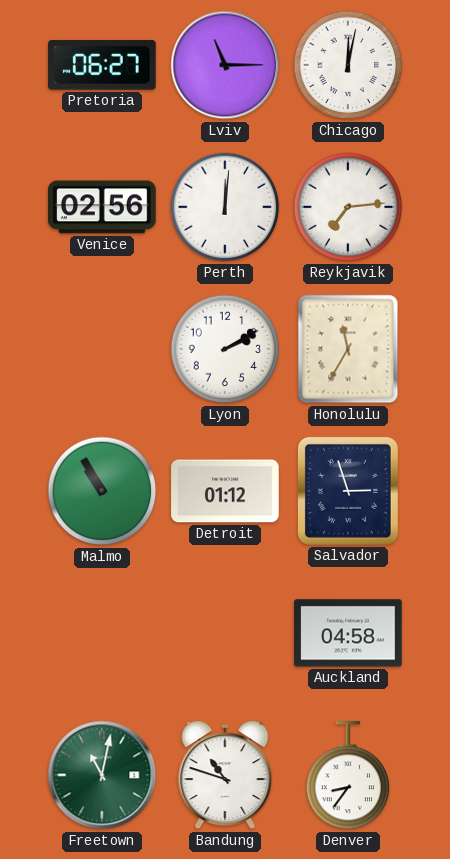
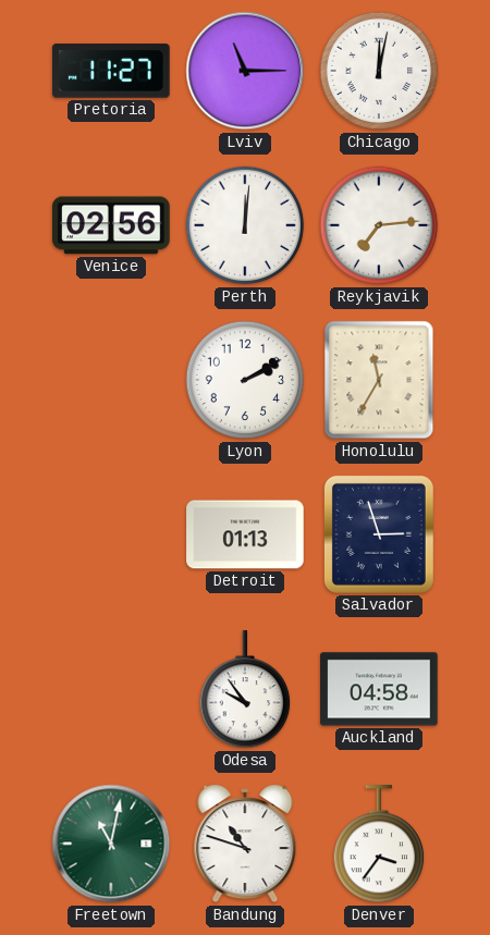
Pretoria: 06:27 -> 11:27 (111, 71)
Malmo: 10:55 -> none (102, 491)
Detroit: 01:12 -> 01:13 (245, 534)
Odesa: none -> 9:54 (245, 690)
Denver: 8:36 -> 3:36 (379, 845)
